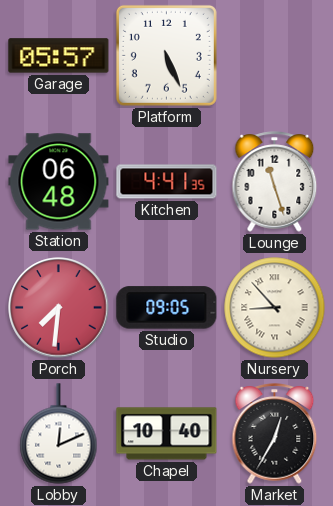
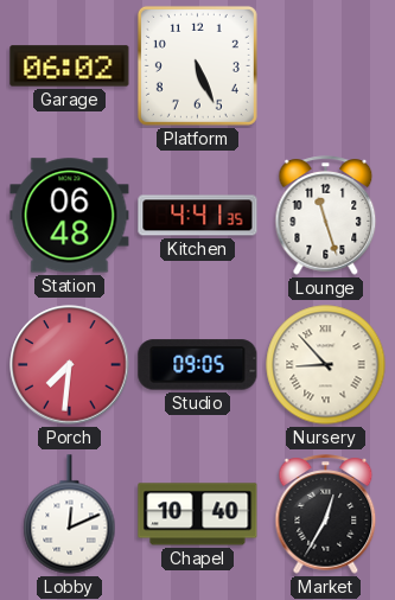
Garage: 05:57 -> 06:02 (70, 66)
